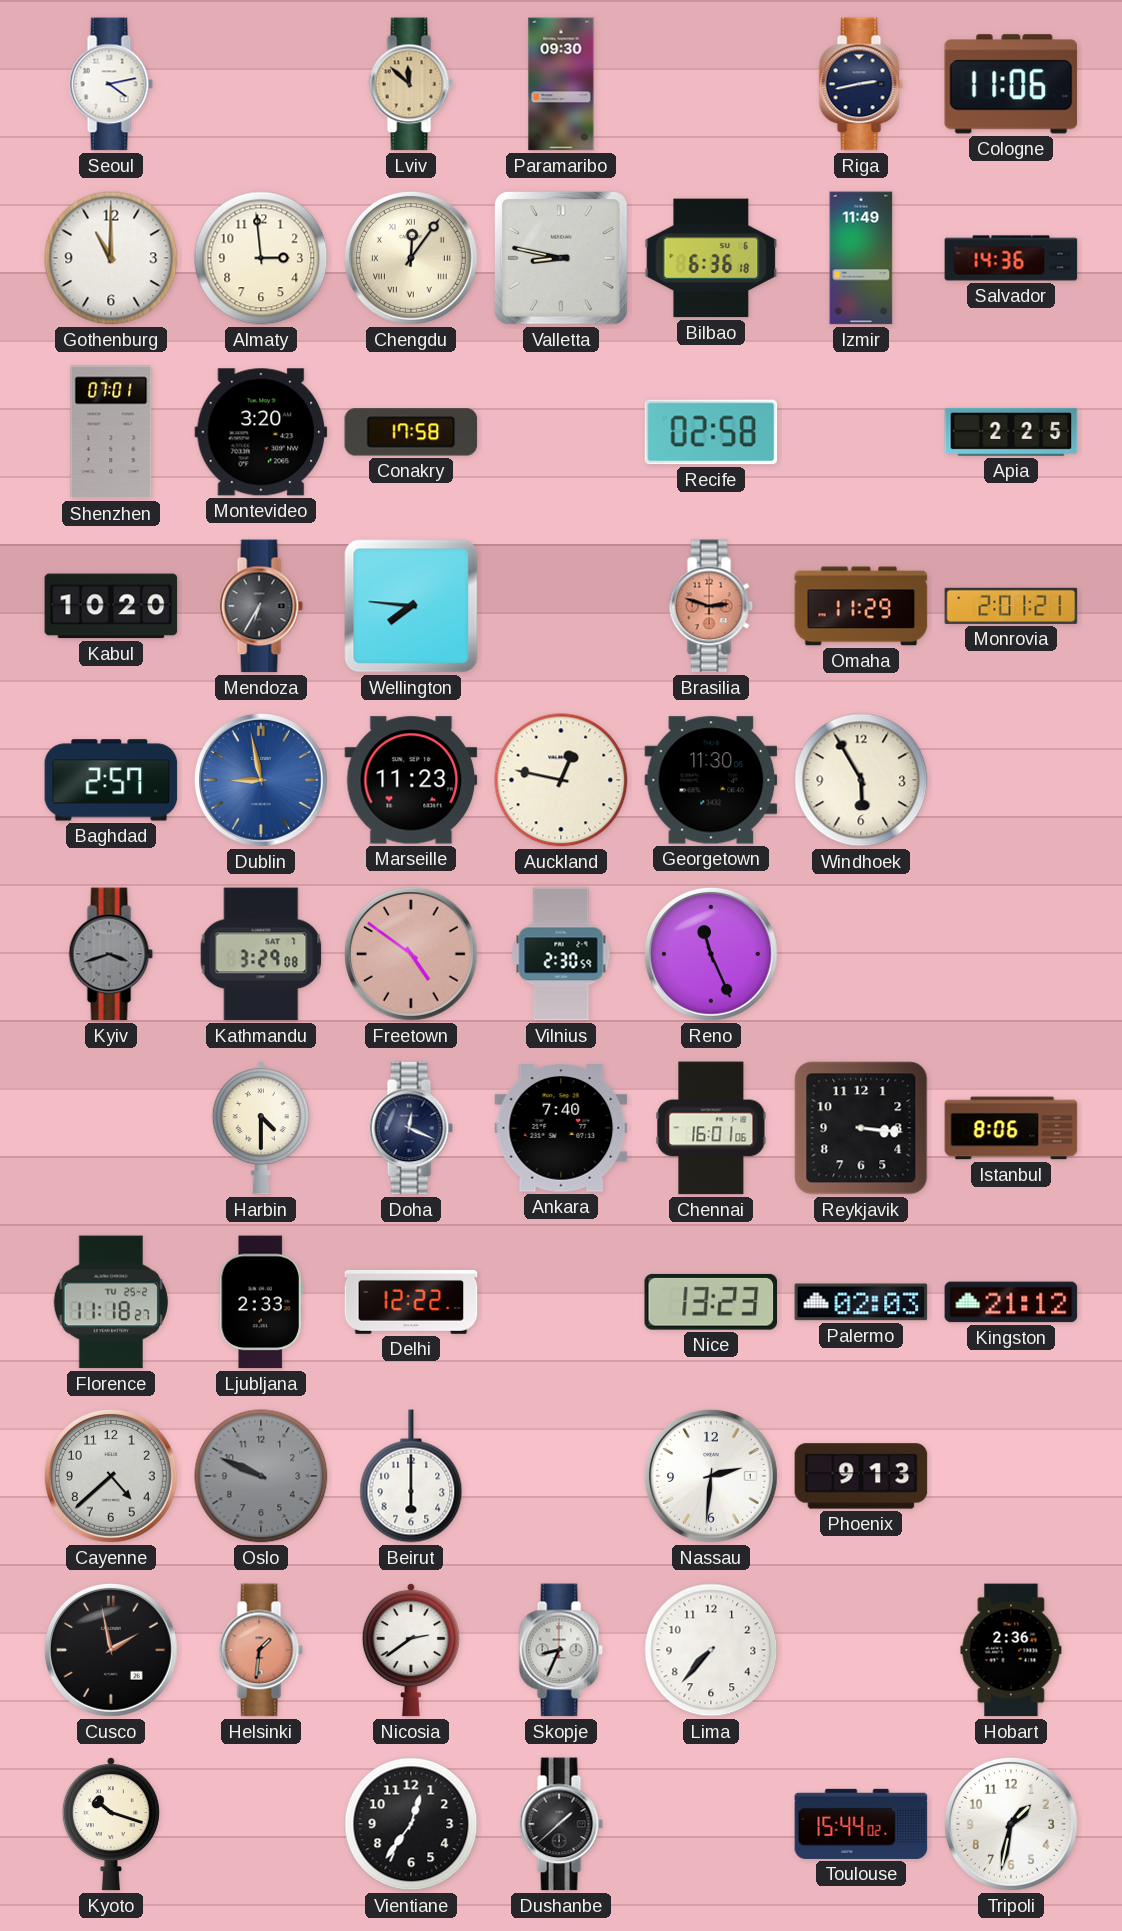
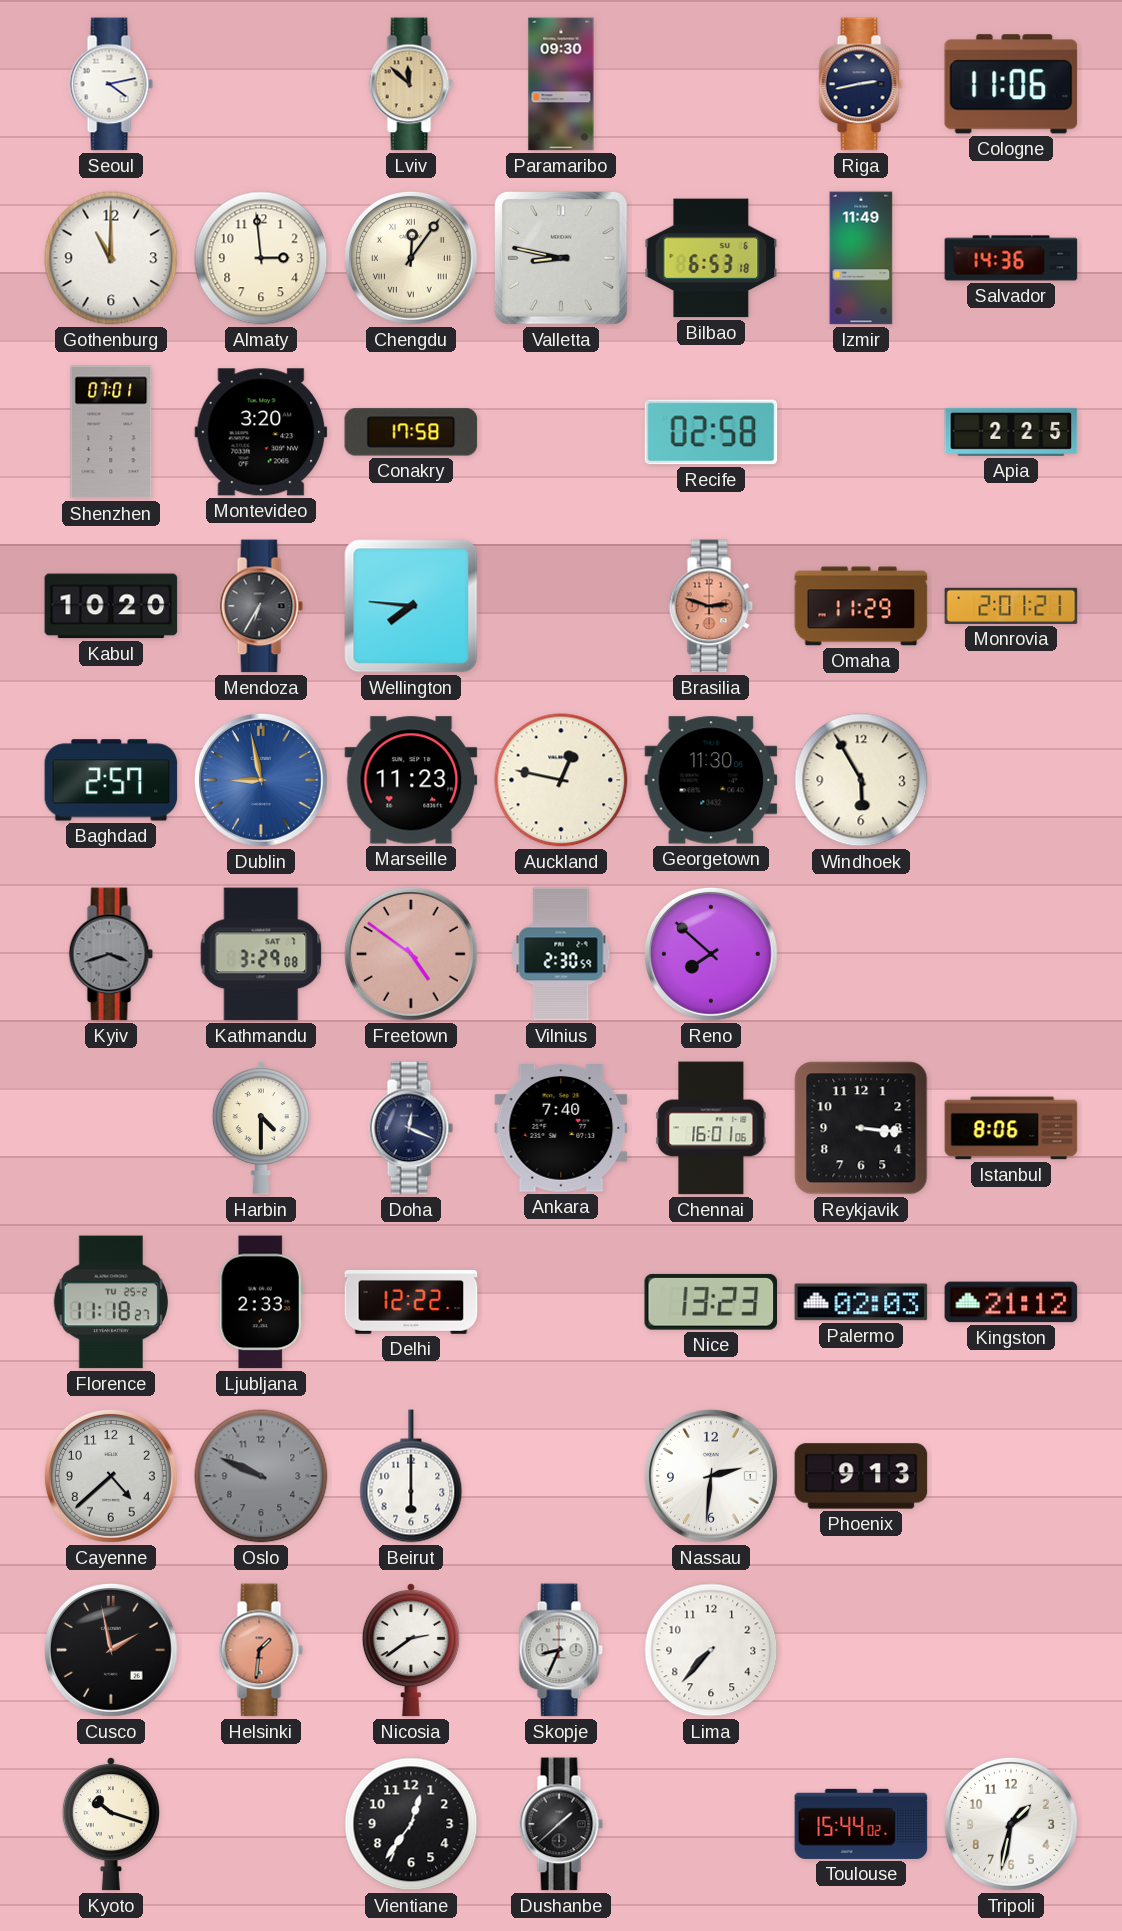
Bilbao: 6:36 -> 6:53 (711, 258)
Reno: 11:26 -> 7:52 (711, 954)
Hobart: 2:36 -> none (1011, 1650)
